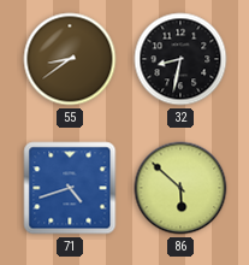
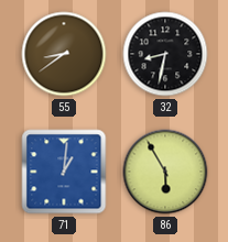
71: 4:42 -> 1:01 (64, 172)
86: 5:52 -> 5:55 (165, 172)
